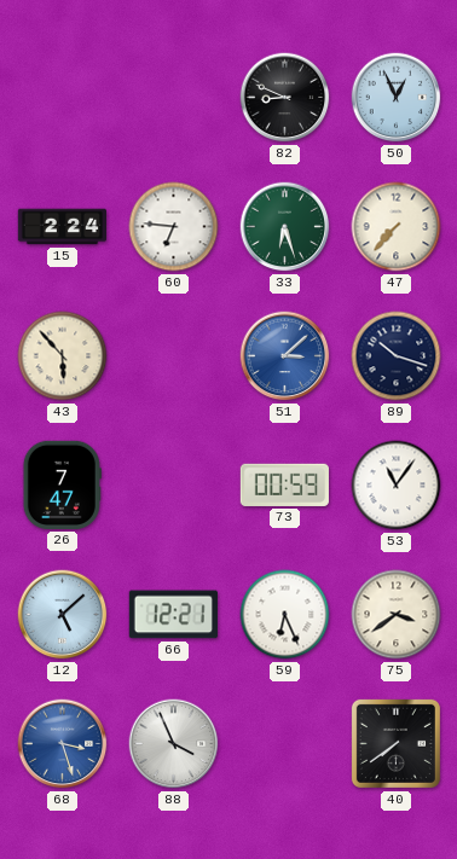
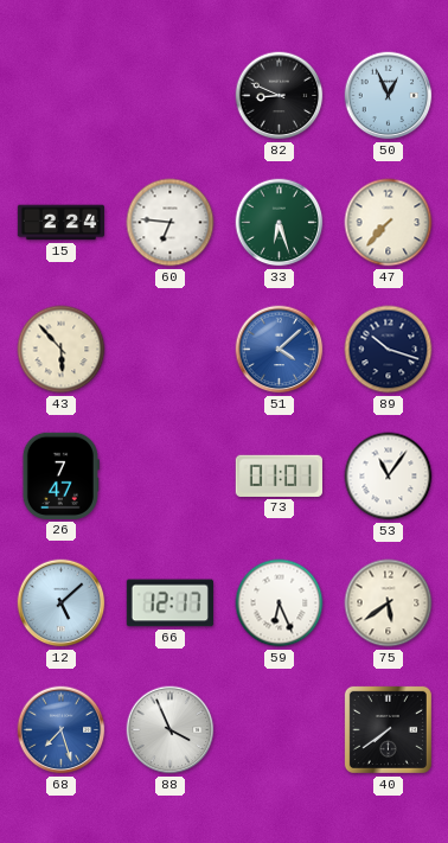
51: 3:08 -> 4:08 (280, 350)
73: 00:59 -> 01:01 (279, 475)
66: 12:21 -> 12:17 (169, 603)
75: 3:39 -> 5:39 (389, 603)
68: 3:27 -> 7:27 (62, 730)
